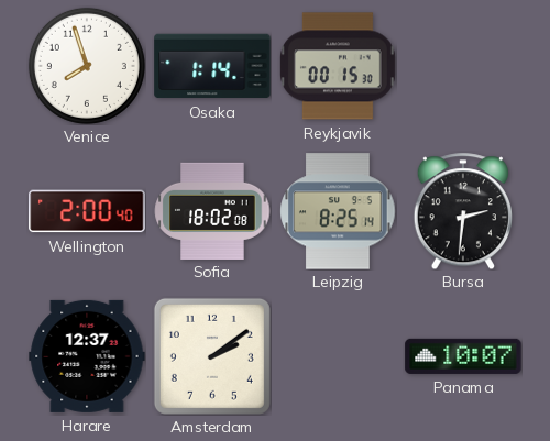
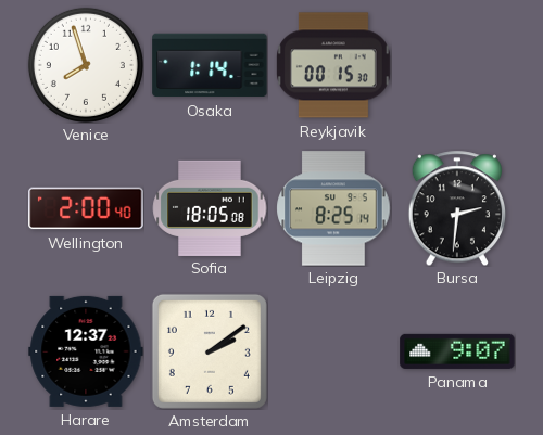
Sofia: 18:02 -> 18:05 (210, 207)
Panama: 10:07 -> 9:07 (457, 351)
